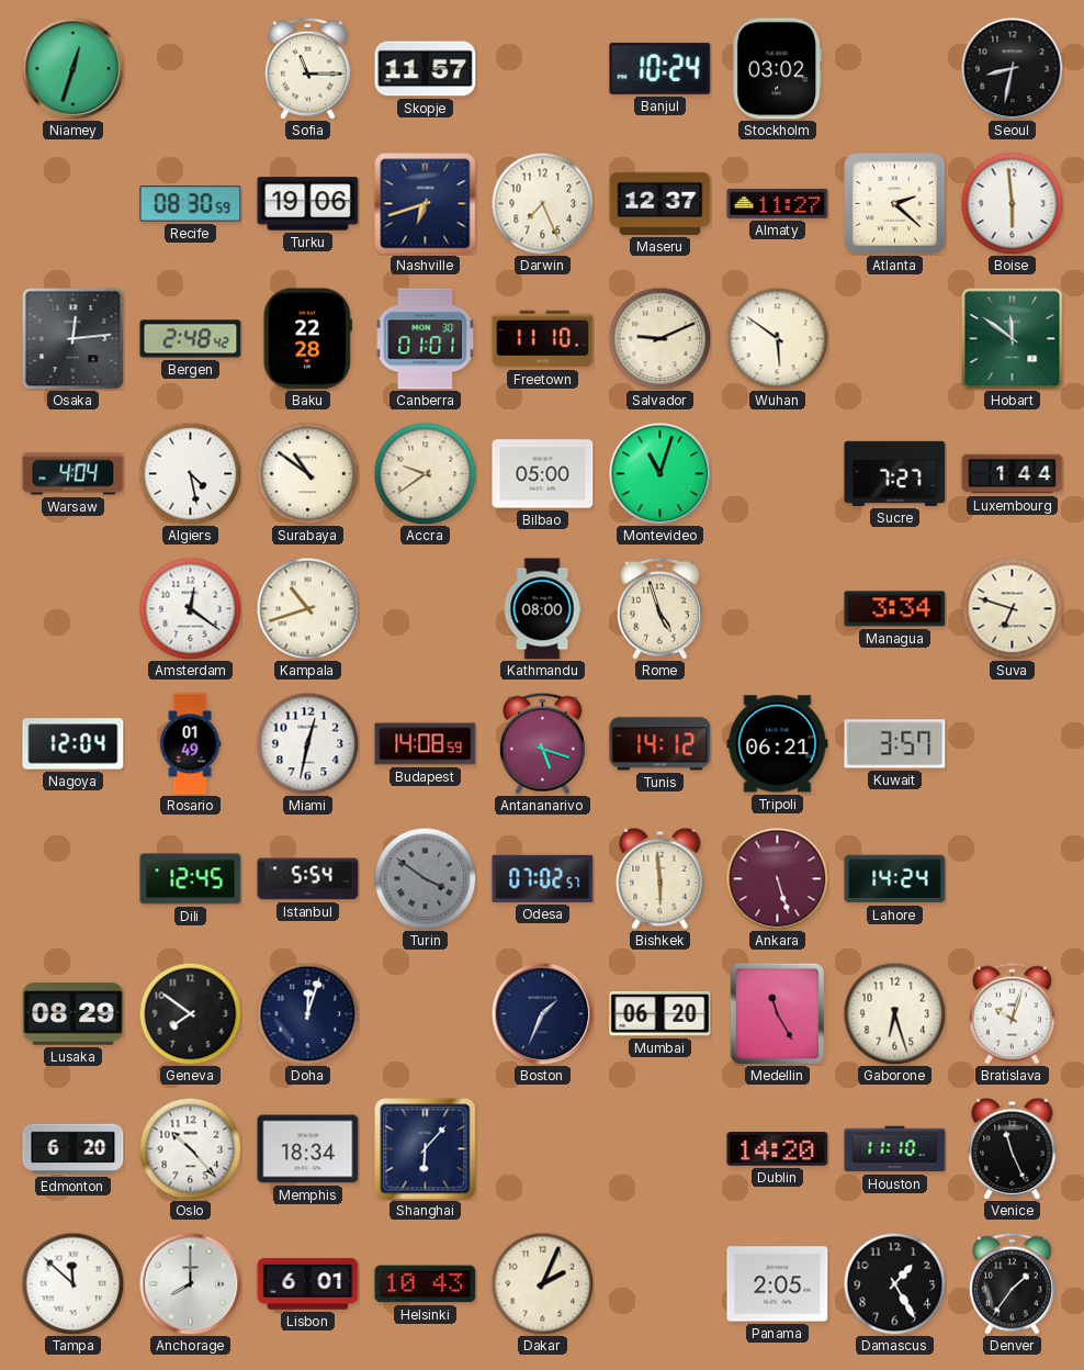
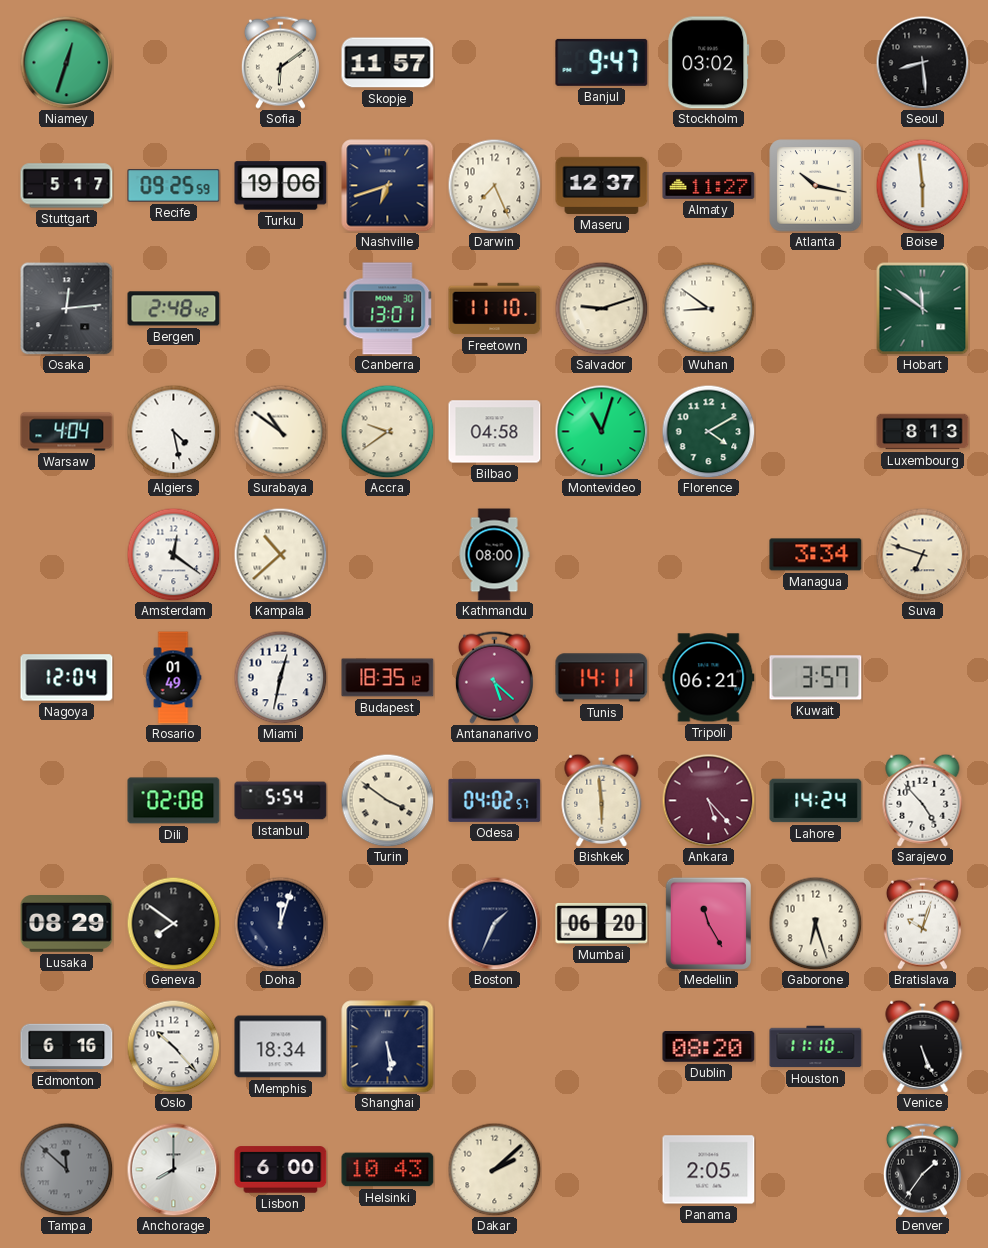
Sofia: 11:15 -> 6:09 (280, 62)
Banjul: 10:24 -> 9:47 (602, 62)
Seoul: 8:32 -> 8:29 (922, 62)
Stuttgart: none -> 5:17 (67, 186)
Recife: 08:30 -> 09:25 (174, 186)
Atlanta: 2:22 -> 10:17 (816, 186)
Baku: 22:28 -> none (307, 339)
Canberra: 01:01 -> 13:01 (388, 309)
Salvador: 9:11 -> 9:12 (601, 308)
Wuhan: 5:51 -> 8:51 (708, 308)
Bilbao: 05:00 -> 04:58 (495, 432)
Florence: none -> 4:10 (708, 431)
Sucre: 7:27 -> none (895, 473)
Luxembourg: 1:44 -> 8:13 (923, 432)
Kampala: 10:42 -> 10:38 (280, 554)
Rome: 4:57 -> none (659, 608)
Budapest: 14:08 -> 18:35 (388, 678)
Antananarivo: 5:18 -> 5:22 (494, 677)
Tunis: 14:12 -> 14:11 (602, 678)
Dili: 12:45 -> 02:08 (174, 801)
Turin dial: grey -> cream (387, 800)
Odesa: 07:02 -> 04:02 (495, 800)
Ankara: 5:27 -> 5:23 (708, 800)
Sarajevo: none -> 4:53 (923, 800)
Edmonton: 6:20 -> 6:16 (67, 1047)
Shanghai: 6:07 -> 5:29 (388, 1047)
Dublin: 14:20 -> 08:20 (709, 1047)
Venice: 11:26 -> 5:26 (923, 1046)
Tampa dial: white -> grey (66, 1169)
Lisbon: 6:01 -> 6:00 (281, 1170)
Dakar: 2:04 -> 2:08 (494, 1169)
Damascus: 1:25 -> none (894, 1283)
